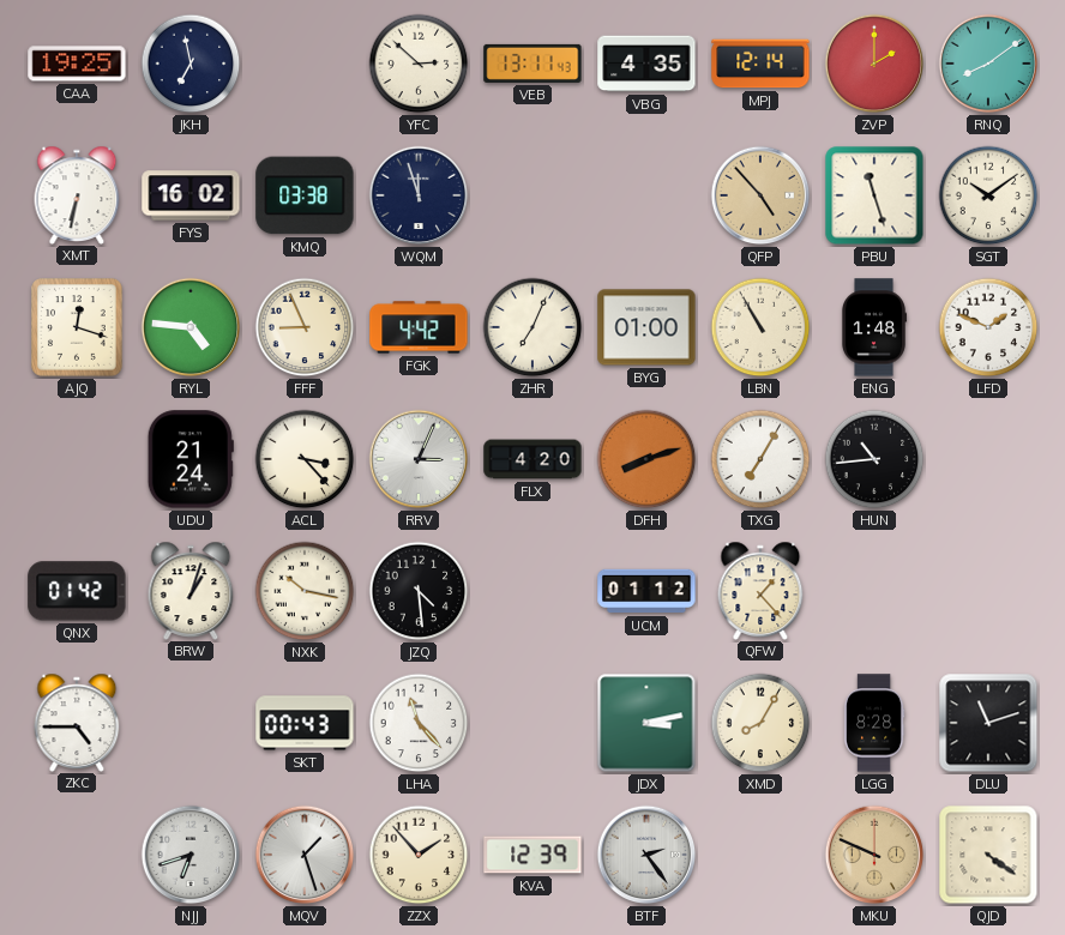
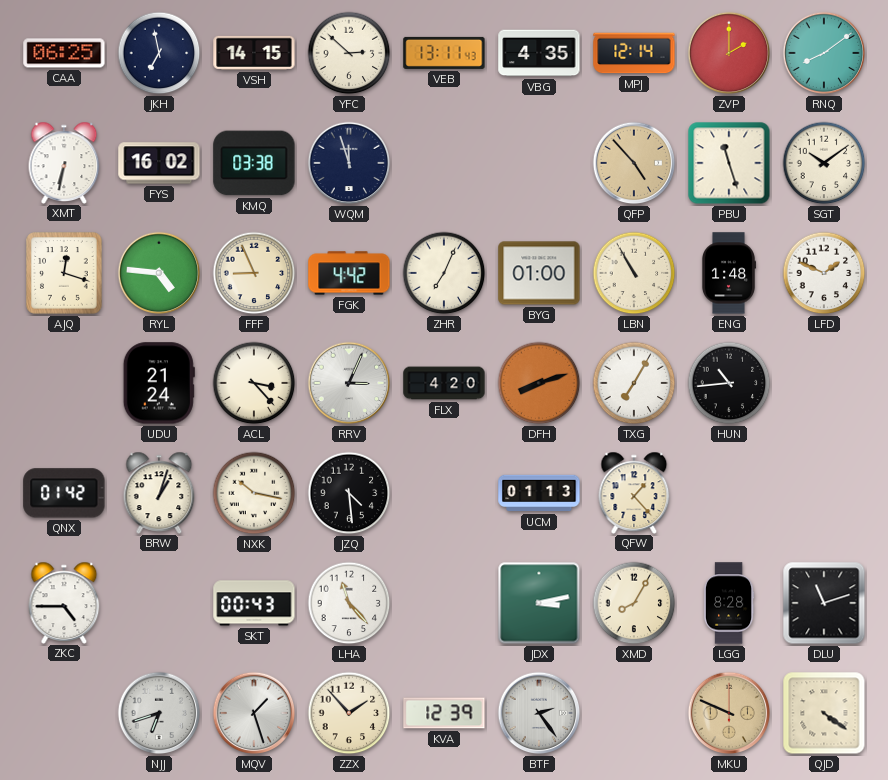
CAA: 19:25 -> 06:25 (64, 53)
VSH: none -> 14:15 (254, 53)
UCM: 01:12 -> 01:13 (539, 493)
